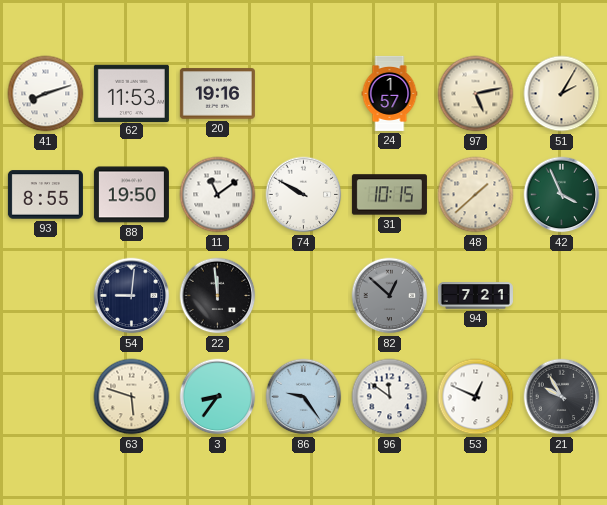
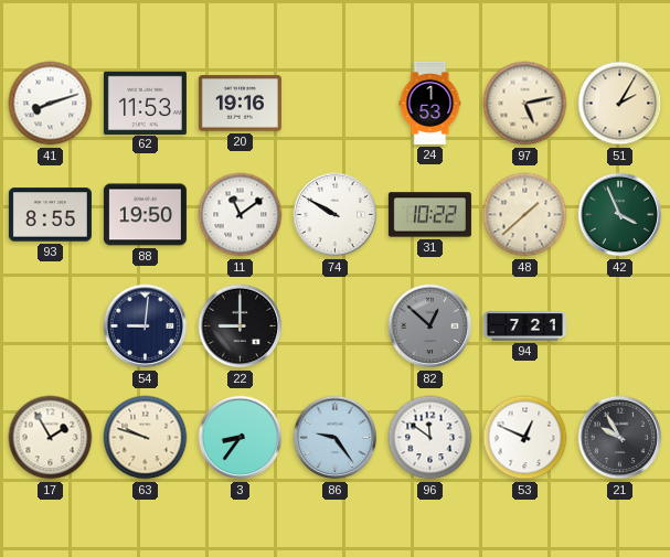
24: 1:57 -> 1:53 (430, 103)
31: 10:15 -> 10:22 (429, 215)
22: 11:59 -> 9:00 (241, 326)
17: none -> 1:55 (51, 438)
63: 5:48 -> 9:48 (146, 438)
